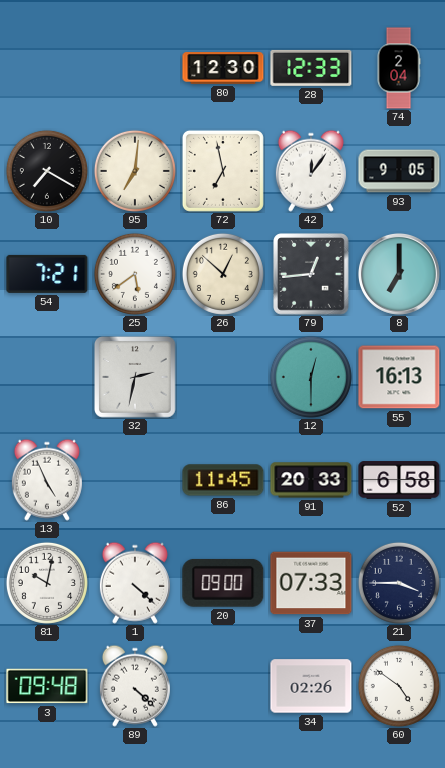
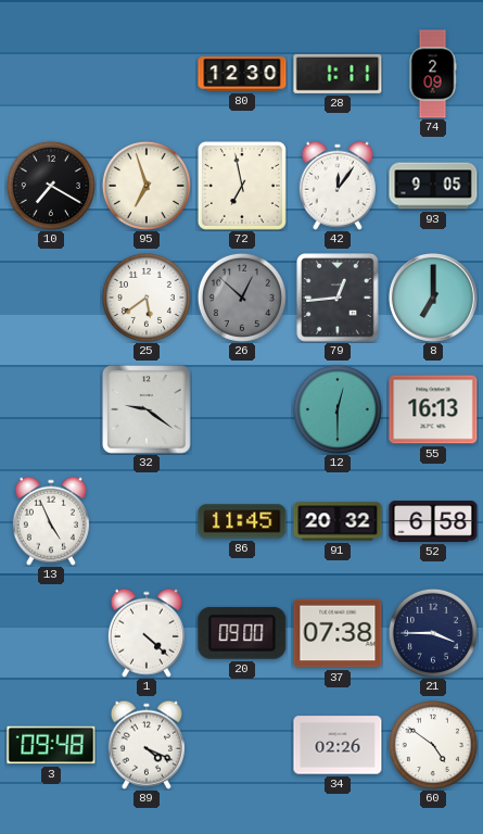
28: 12:33 -> 1:11 (338, 74)
74: 2:04 -> 2:09 (433, 74)
95: 7:01 -> 6:57 (147, 186)
54: 7:21 -> none (47, 274)
26 dial: cream -> grey (242, 298)
32: 2:32 -> 9:21 (148, 410)
91: 20:33 -> 20:32 (338, 521)
81: 10:02 -> none (47, 583)
37: 07:33 -> 07:38 (338, 633)
89: 4:22 -> 4:19 (147, 745)
